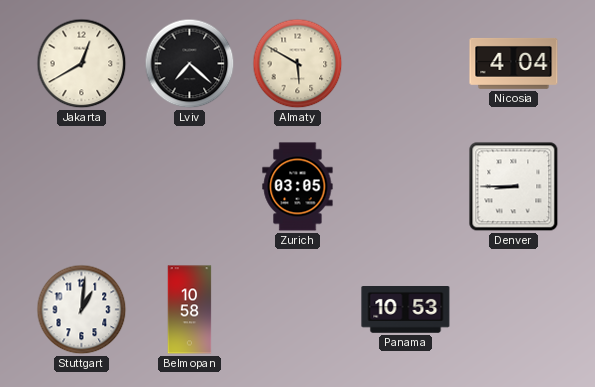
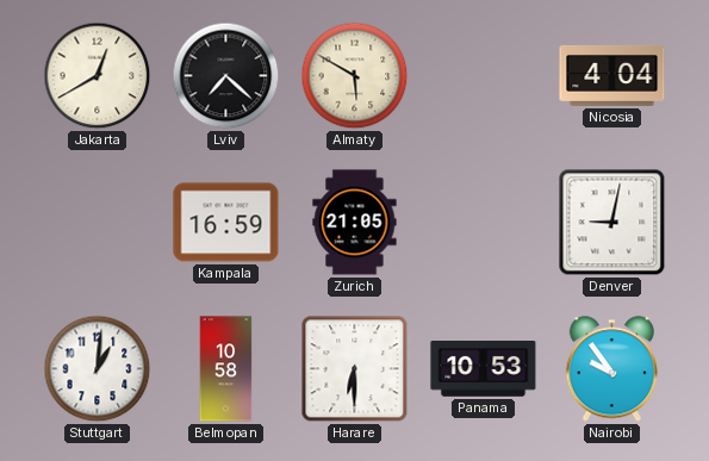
Kampala: none -> 16:59 (226, 223)
Zurich: 03:05 -> 21:05 (355, 223)
Denver: 8:45 -> 9:02 (612, 223)
Harare: none -> 6:30 (355, 369)
Nairobi: none -> 9:54 (611, 369)
